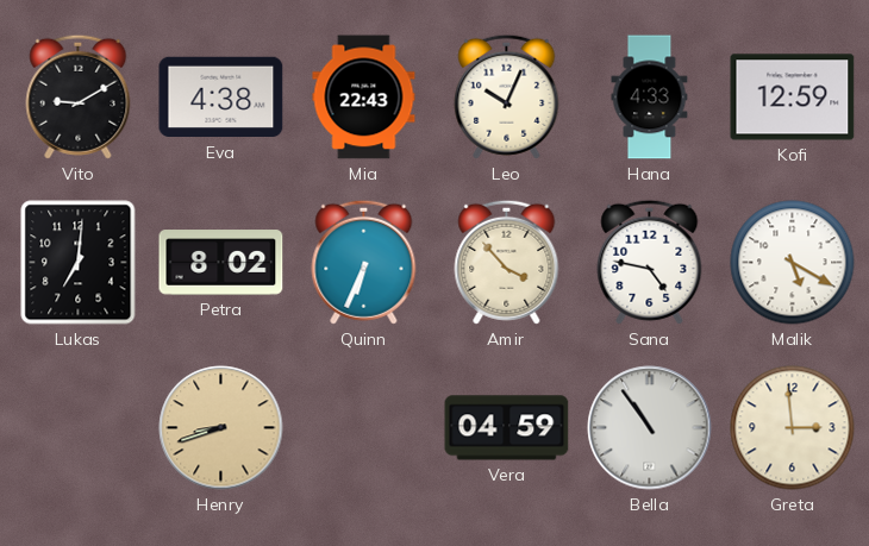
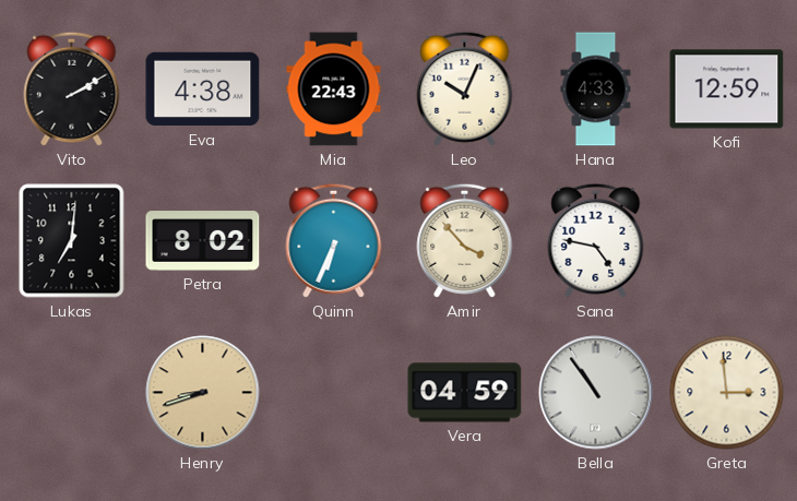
Vito: 9:10 -> 2:10 (72, 88)
Malik: 5:20 -> none (793, 263)
